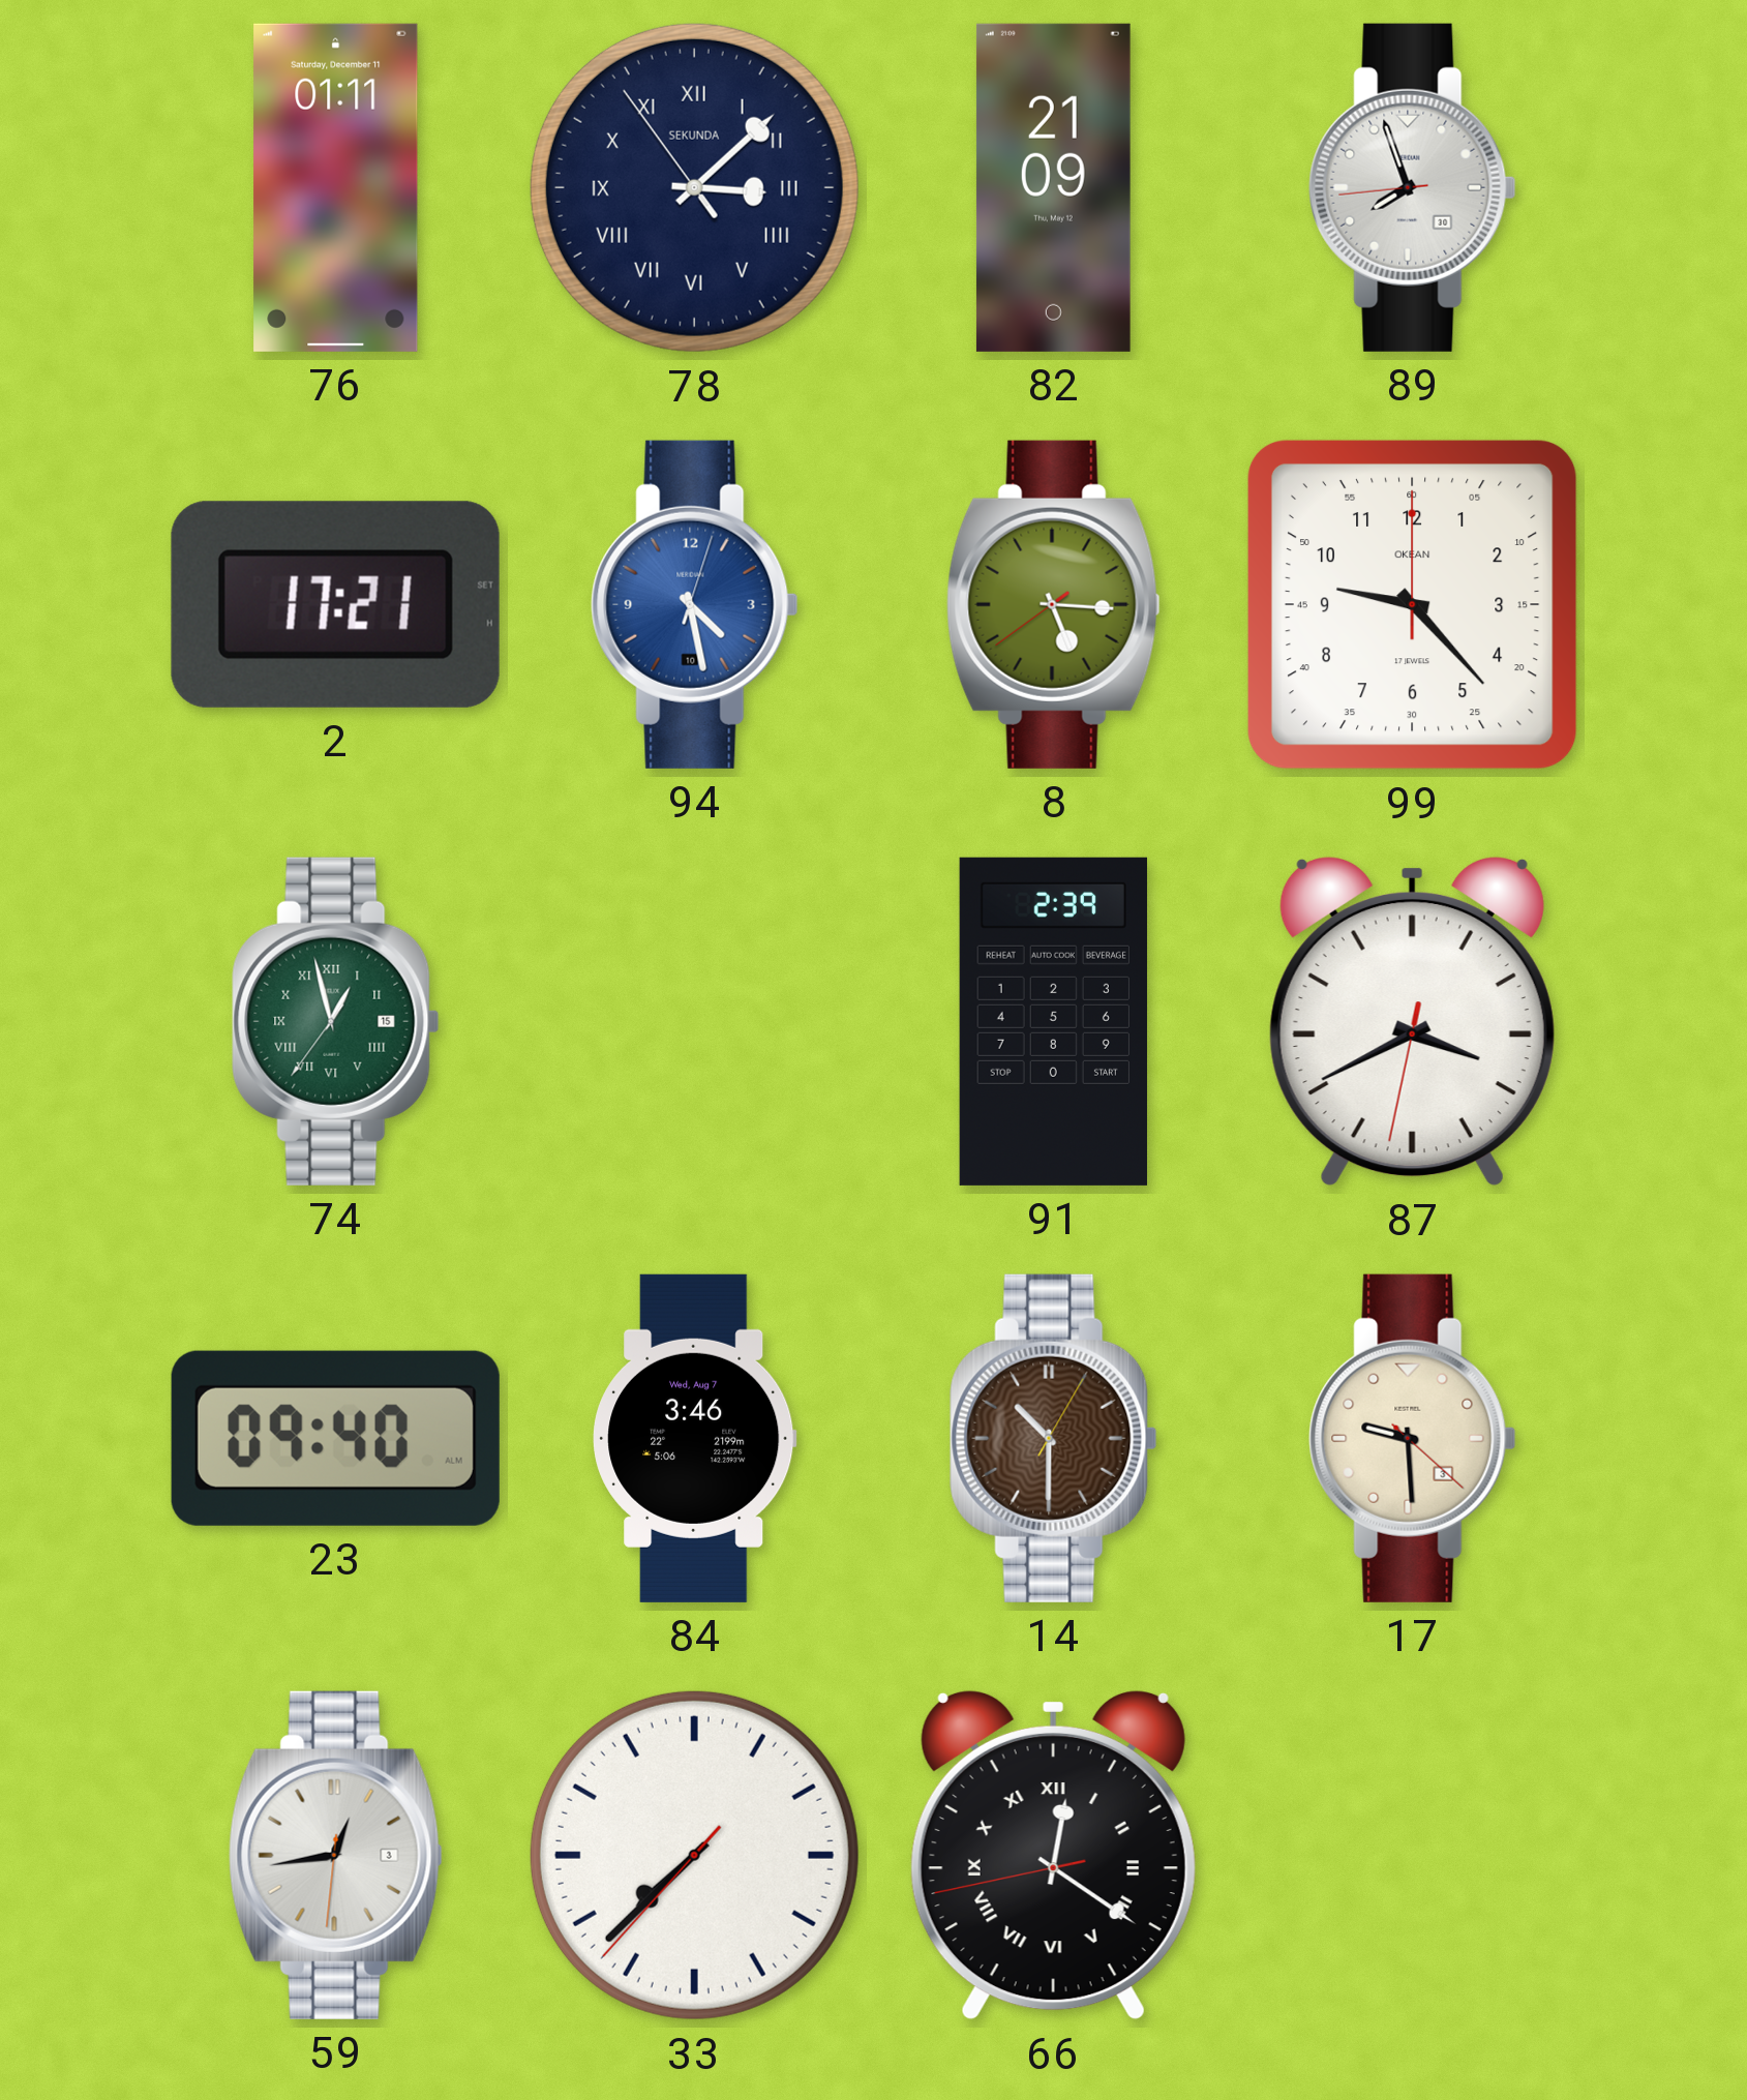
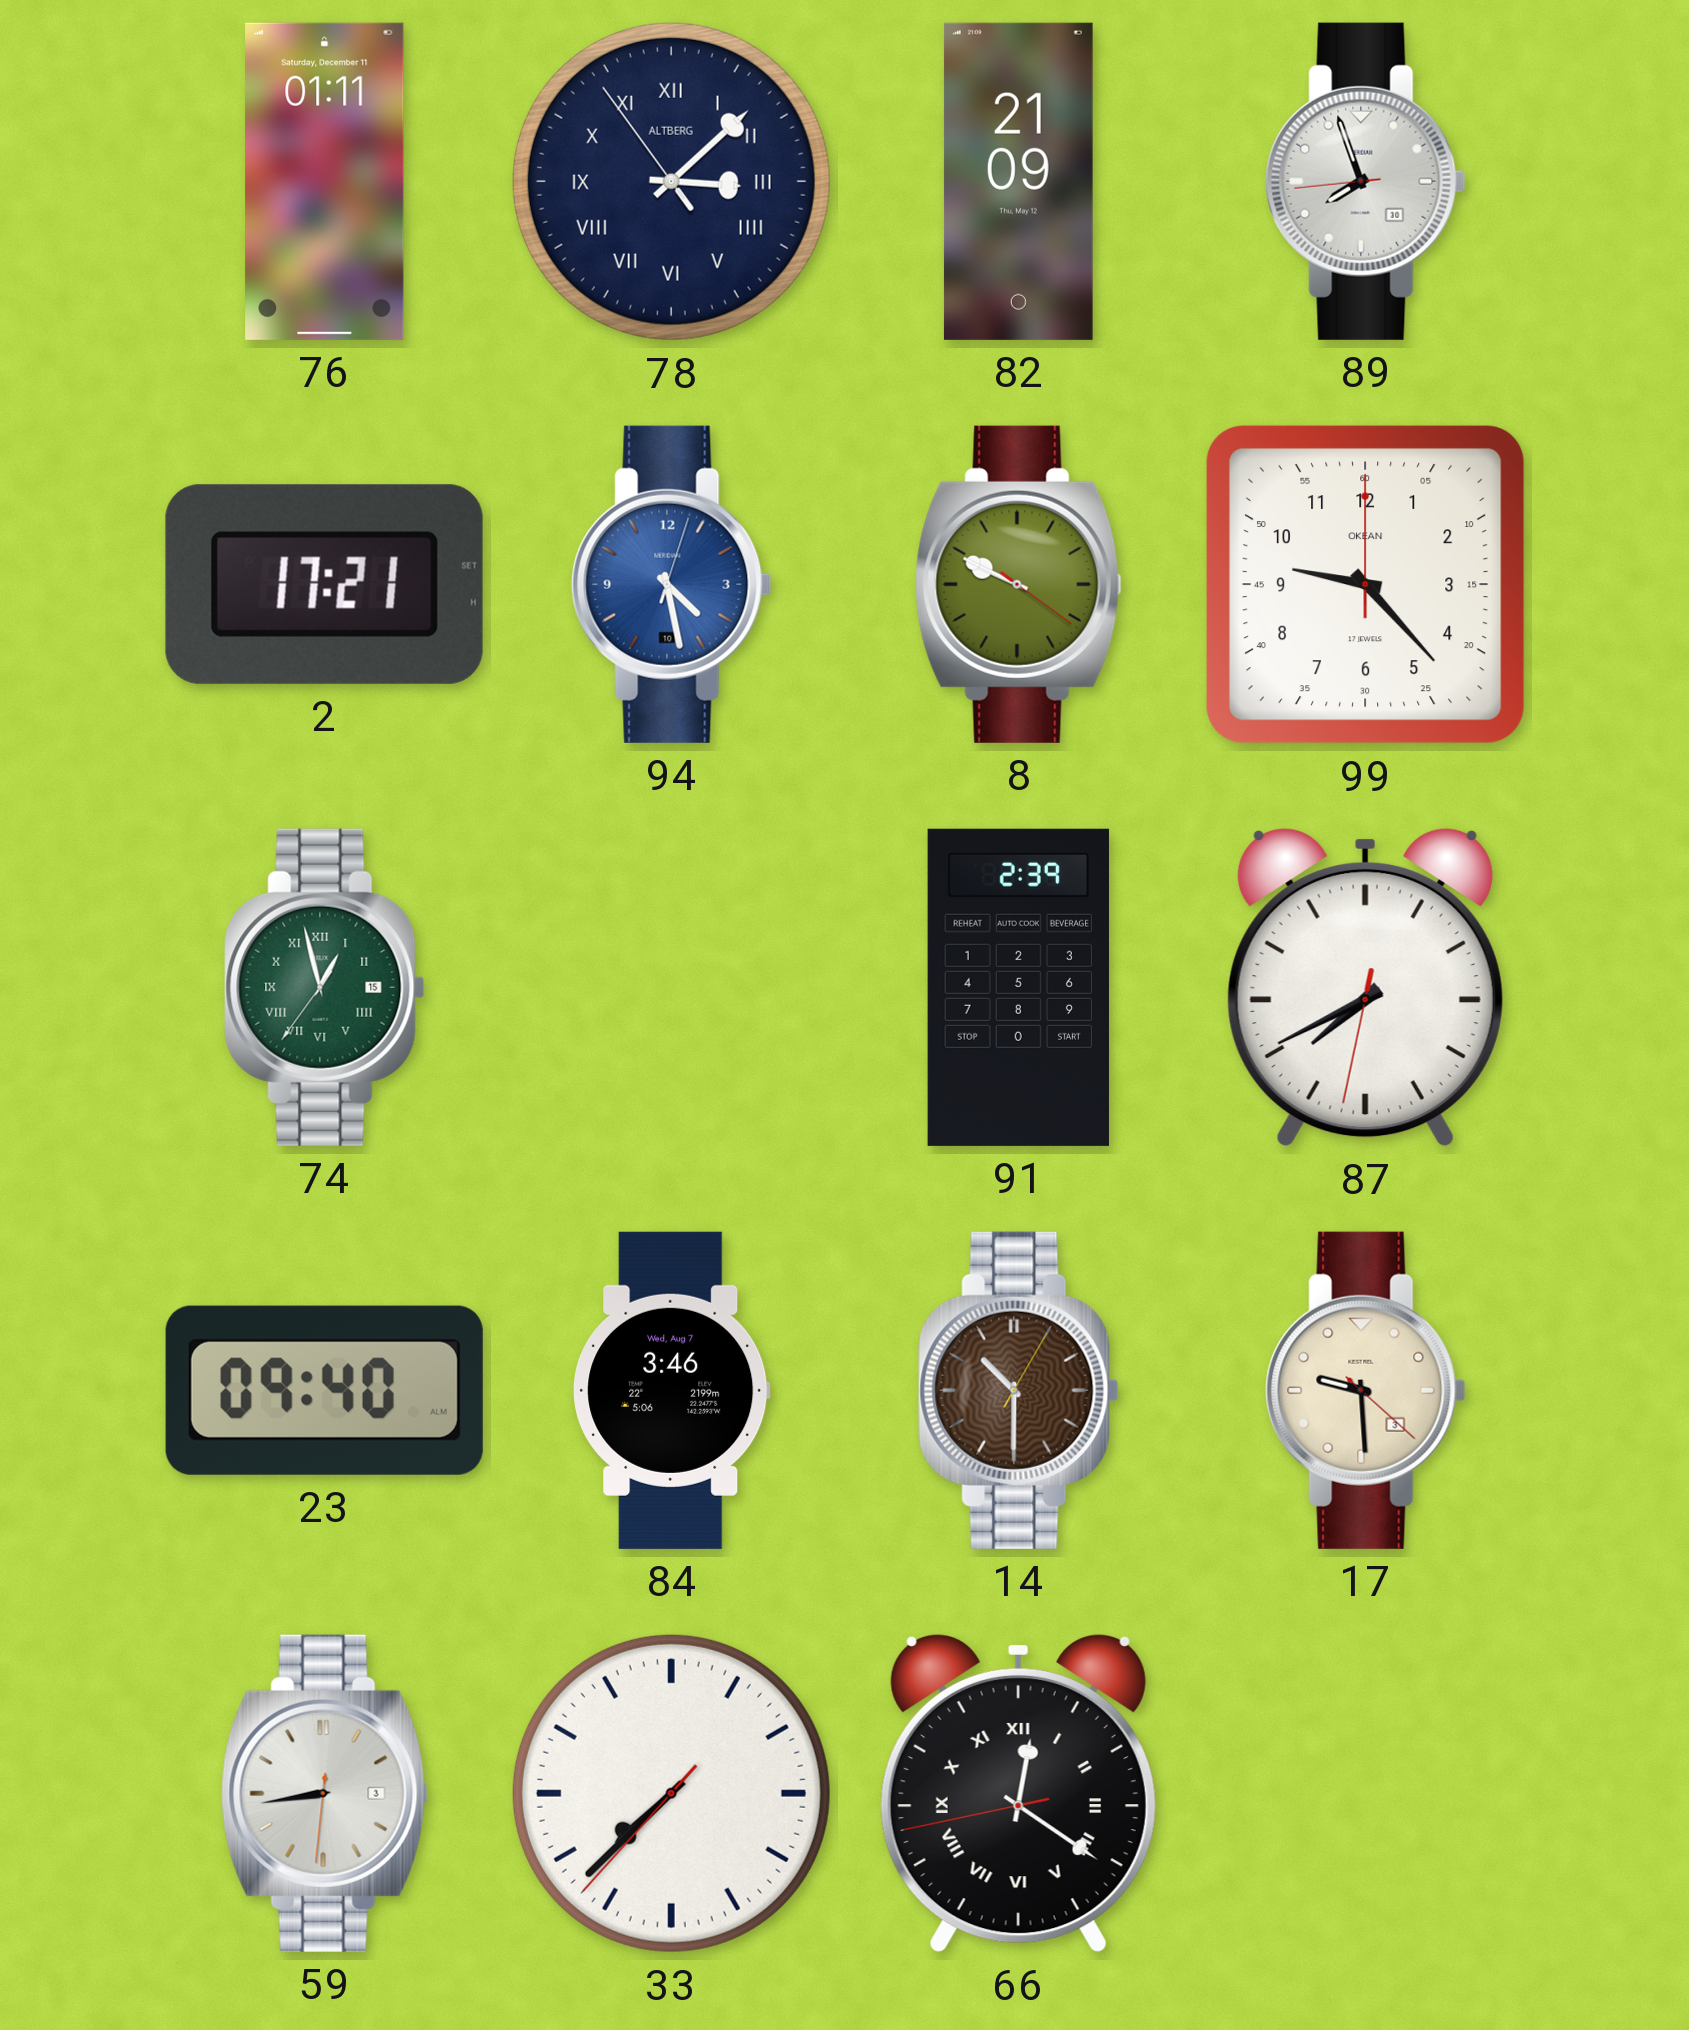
78 brand: SEKUNDA -> ALTBERG (671, 181)
8: 5:15 -> 9:49 (1018, 584)
87: 3:40 -> 7:40 (1365, 987)
59: 12:43 -> 8:43 (324, 1793)
